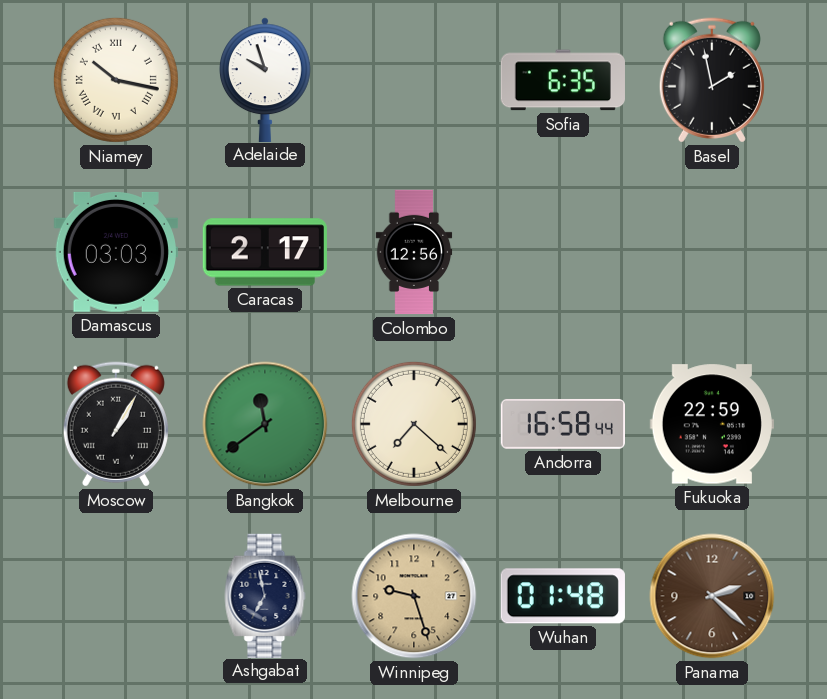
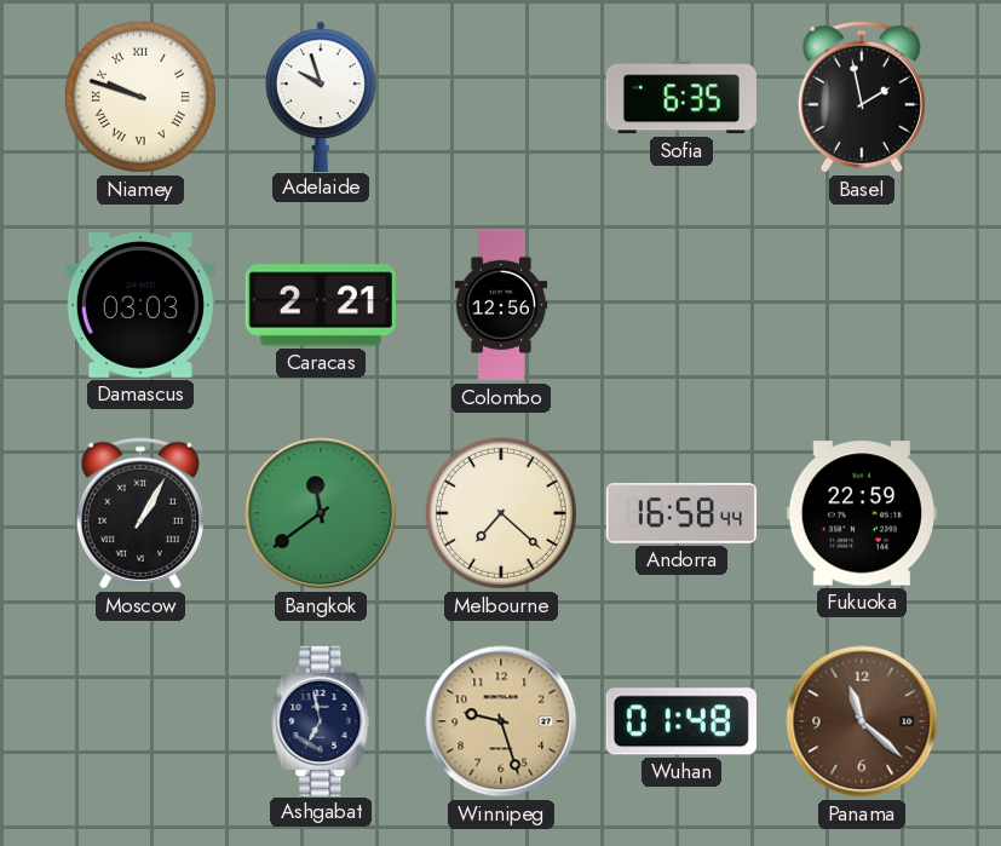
Niamey: 10:17 -> 9:48 (140, 97)
Caracas: 2:17 -> 2:21 (321, 305)
Panama: 2:22 -> 11:22 (862, 721)
